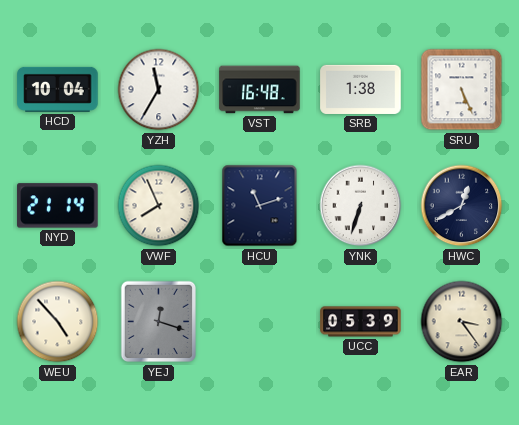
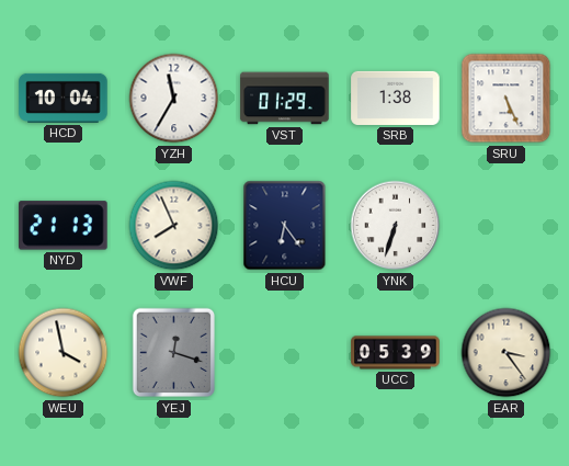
VST: 16:48 -> 01:29 (285, 99)
NYD: 21:14 -> 21:13 (64, 226)
HCU: 11:12 -> 6:24 (285, 226)
HWC: 12:40 -> none (462, 206)
WEU: 4:53 -> 3:58 (64, 353)
